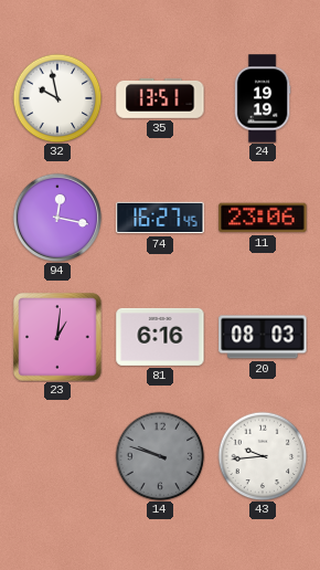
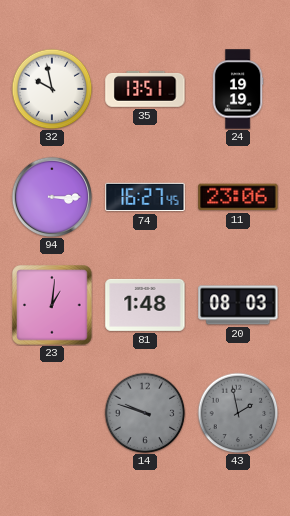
94: 12:17 -> 3:15 (51, 196)
81: 6:16 -> 1:48 (145, 305)
43: 9:44 -> 1:58 (238, 413)
43 dial: white -> grey (238, 413)
